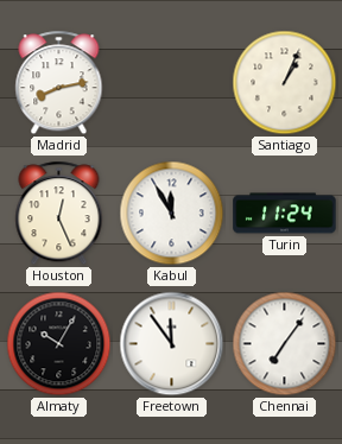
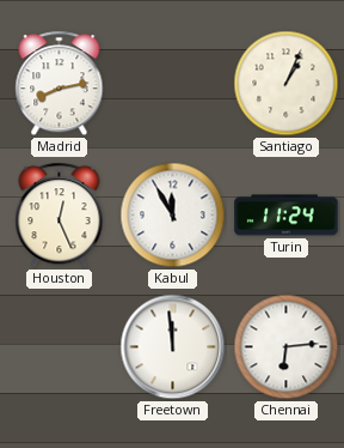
Almaty: 10:05 -> none (59, 344)
Freetown: 11:54 -> 11:59 (173, 347)
Chennai: 7:06 -> 6:14 (287, 347)
